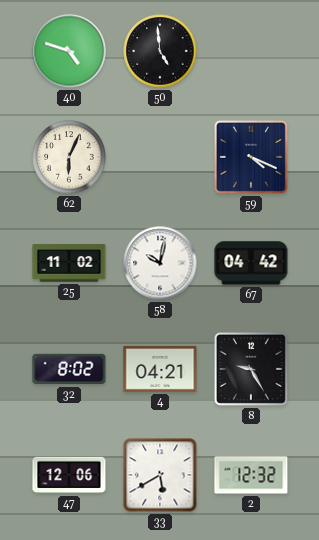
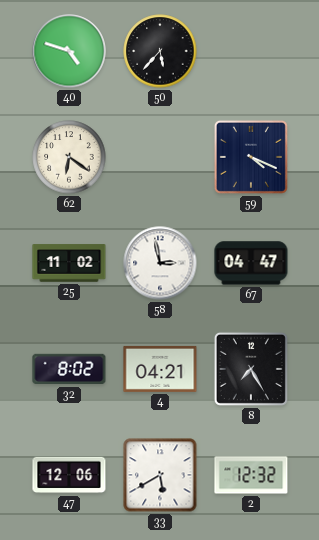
50: 4:59 -> 5:37 (160, 51)
62: 6:04 -> 6:21 (69, 157)
58: 10:02 -> 2:58 (160, 263)
67: 04:42 -> 04:47 (251, 263)
8: 9:25 -> 7:25 (251, 369)
